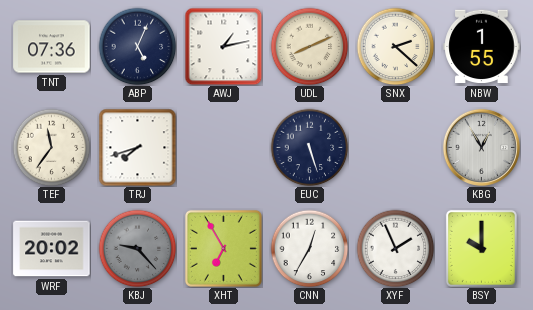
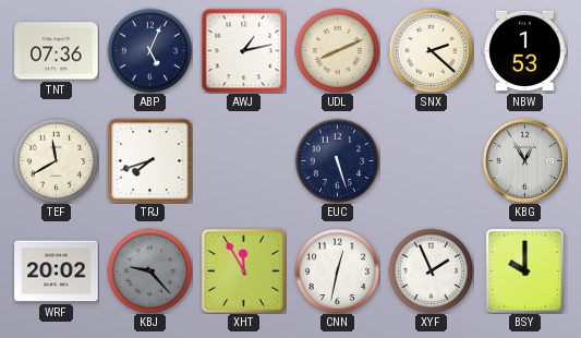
NBW: 1:55 -> 1:53 (525, 51)
TEF: 11:36 -> 11:40 (56, 160)
XHT: 6:55 -> 11:55 (243, 270)
CNN: 12:35 -> 12:32 (337, 270)
